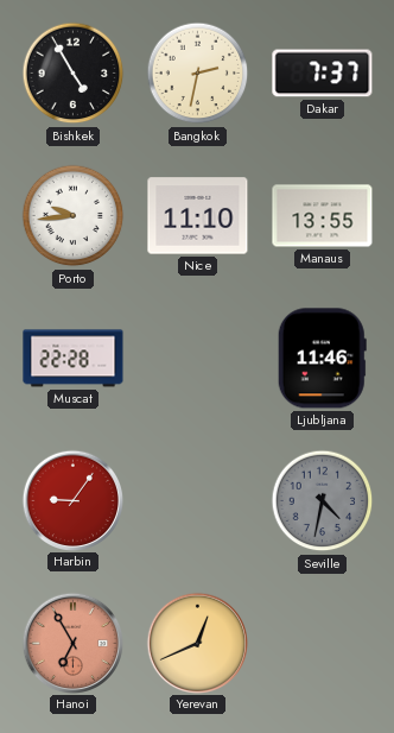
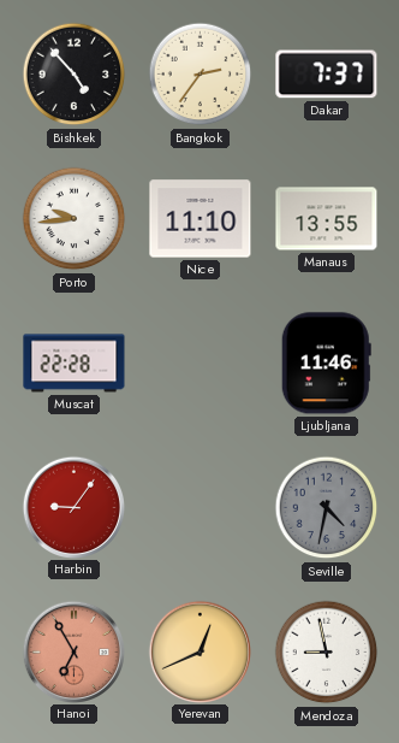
Bishkek: 4:55 -> 4:53 (75, 75)
Bangkok: 2:32 -> 2:36 (201, 75)
Mendoza: none -> 8:58 (327, 653)
